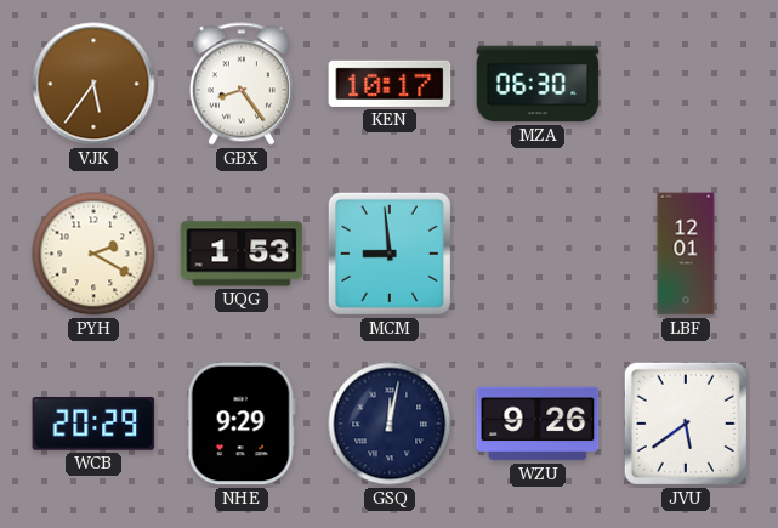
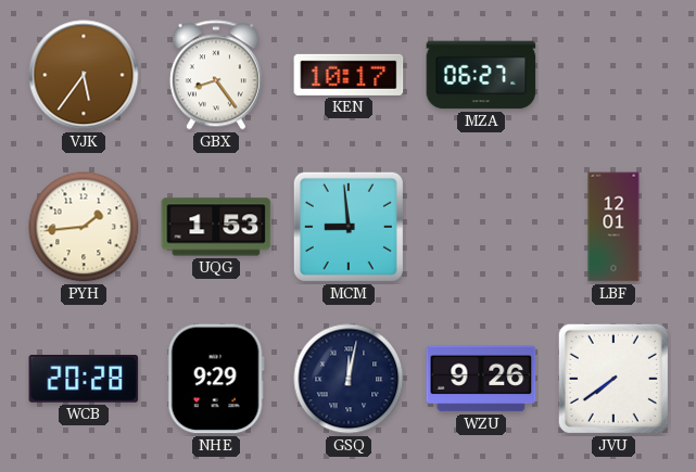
MZA: 06:30 -> 06:27 (481, 75)
PYH: 2:20 -> 1:44 (84, 227)
WCB: 20:29 -> 20:28 (84, 380)
JVU: 5:39 -> 7:39 (613, 379)
